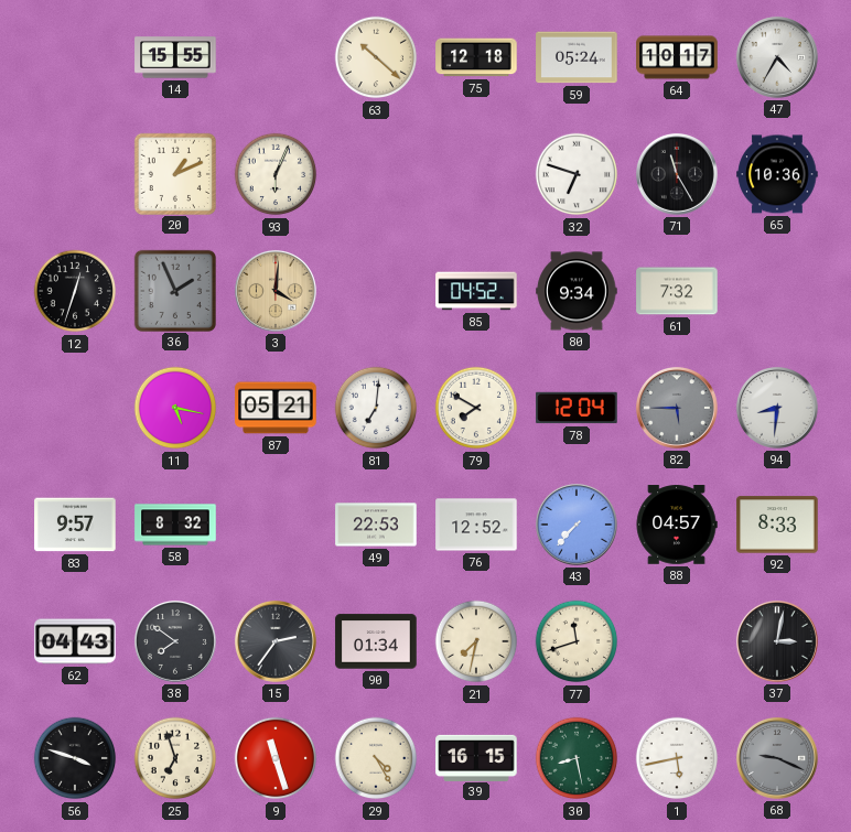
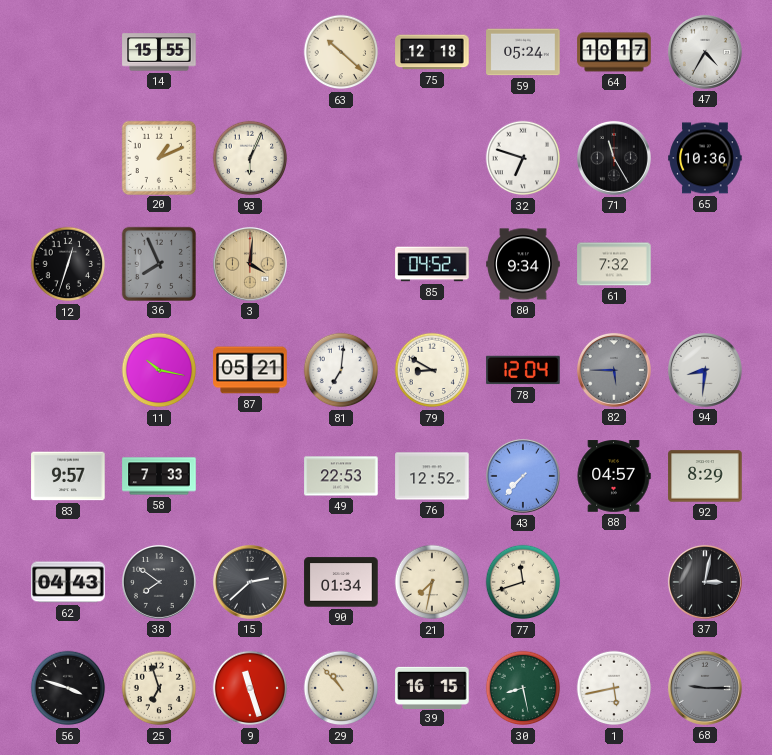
36: 1:56 -> 7:56 (158, 263)
11: 5:17 -> 10:17 (159, 370)
79: 7:50 -> 8:50 (432, 370)
58: 8:32 -> 7:33 (159, 476)
92: 8:33 -> 8:29 (705, 476)
15: 2:36 -> 2:38 (250, 582)
29: 4:25 -> 10:53 (341, 688)
68: 9:19 -> 9:15 (705, 688)
